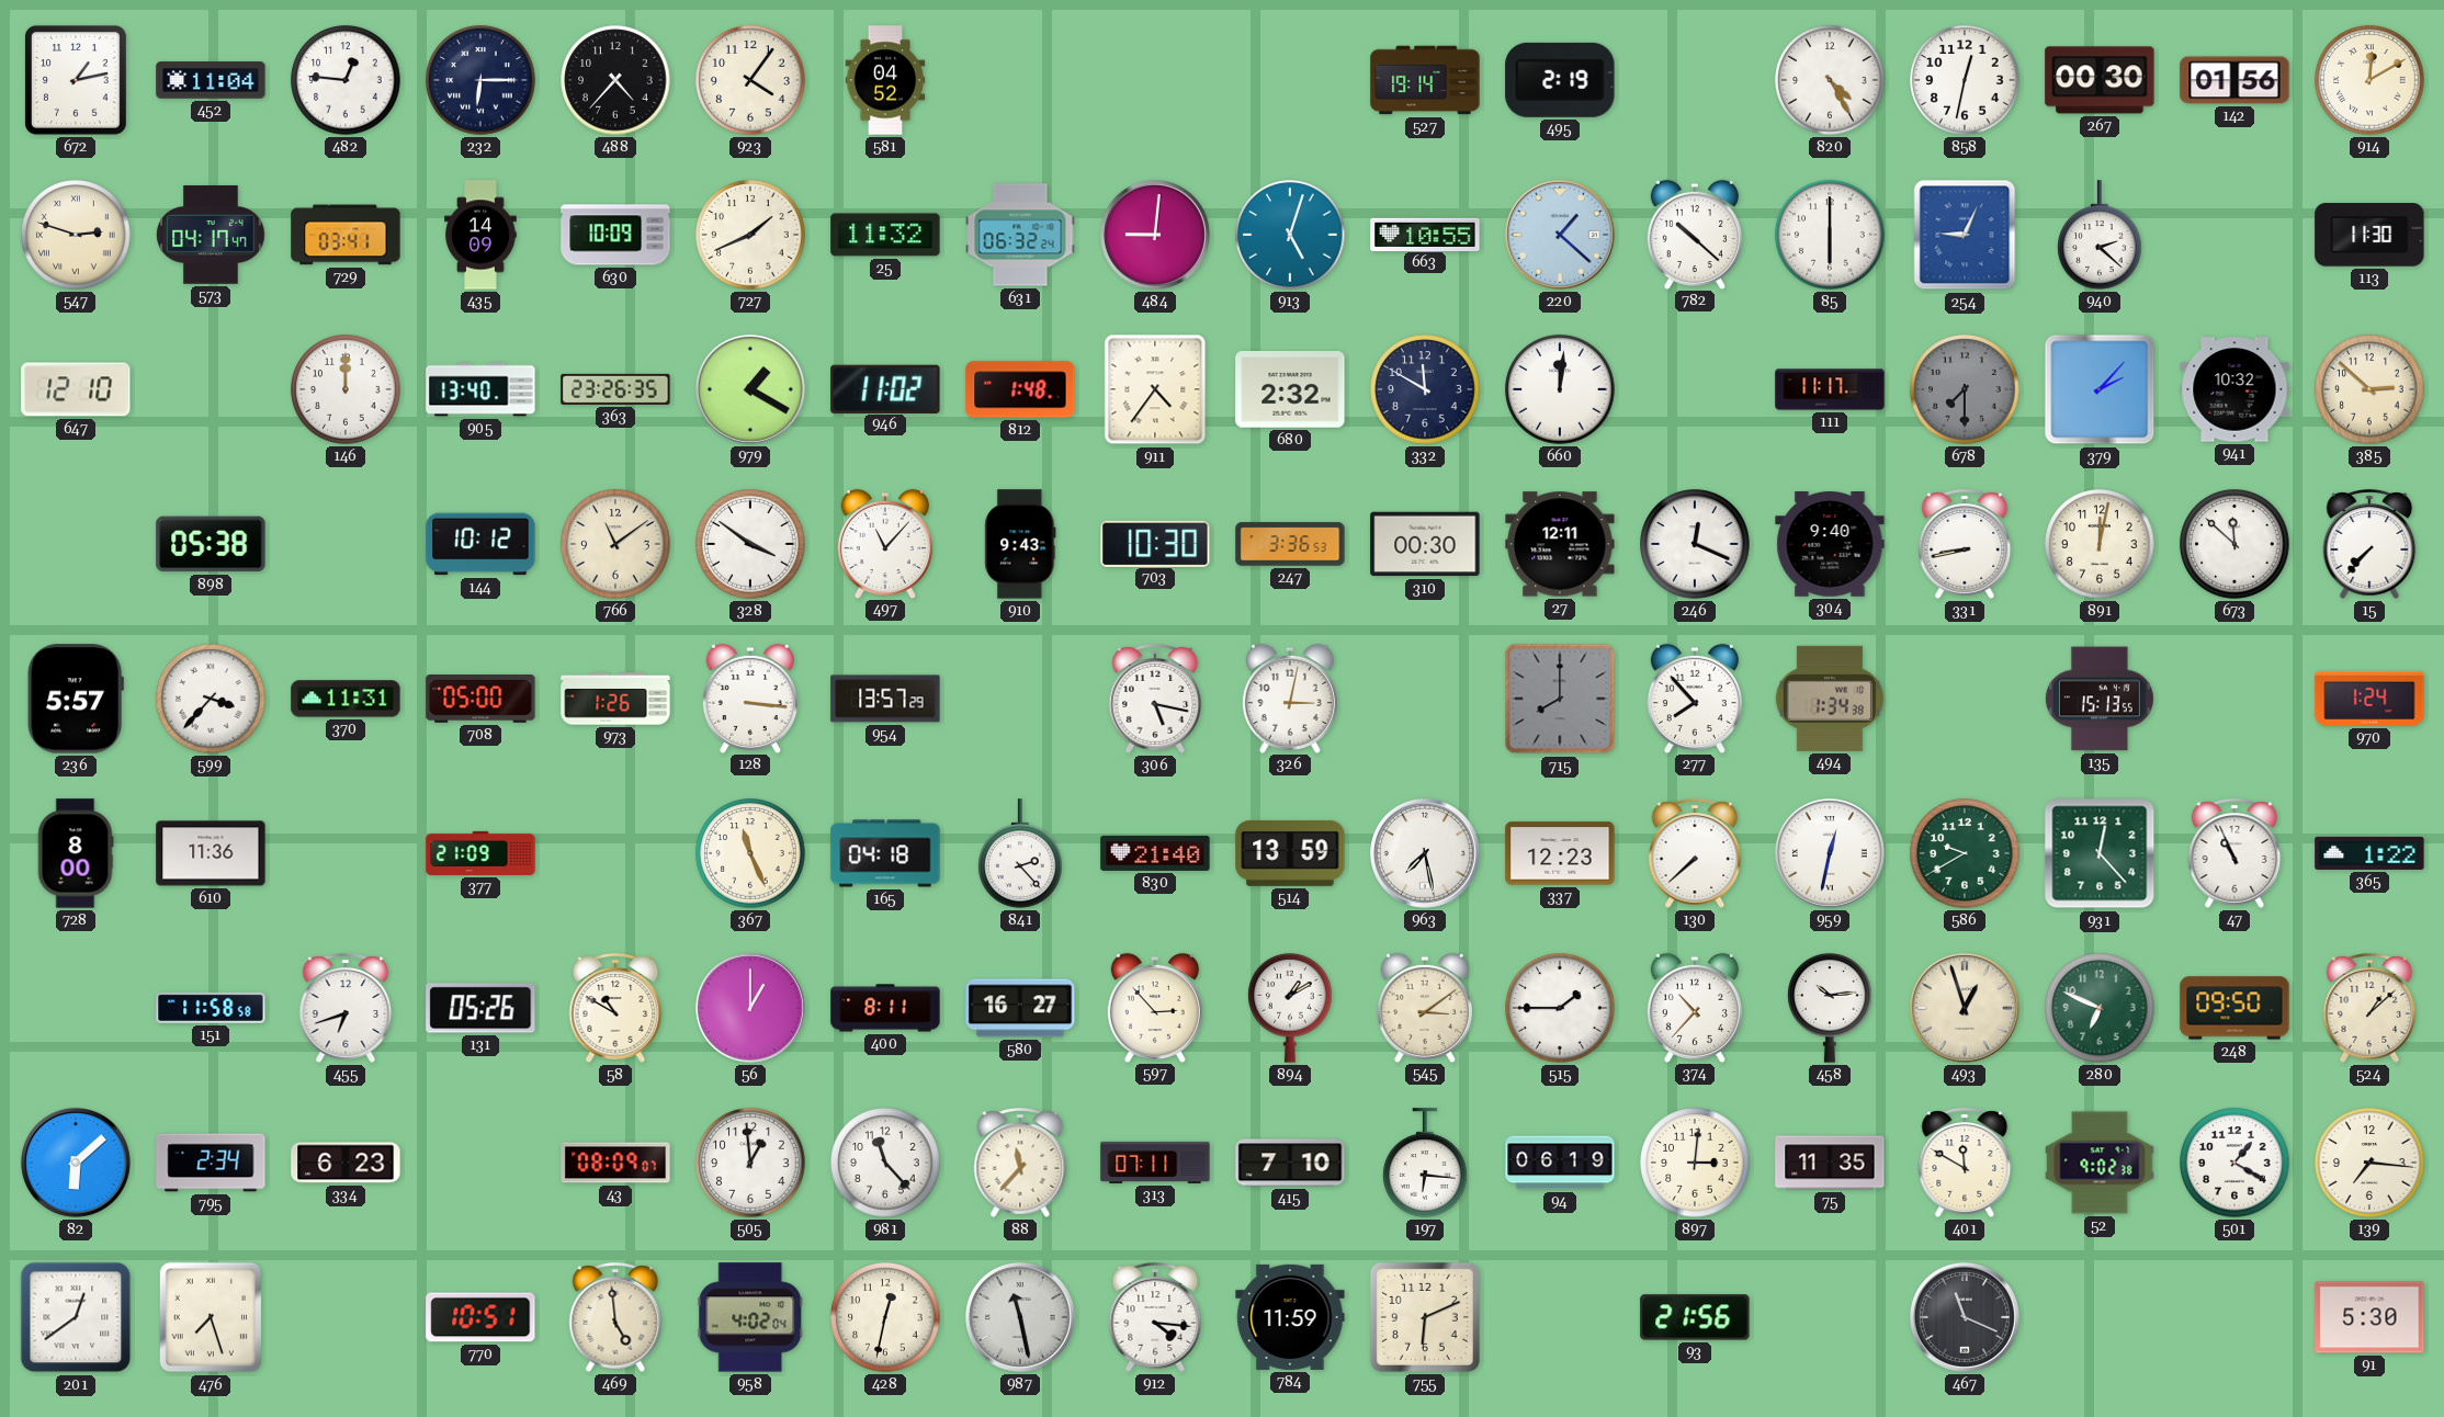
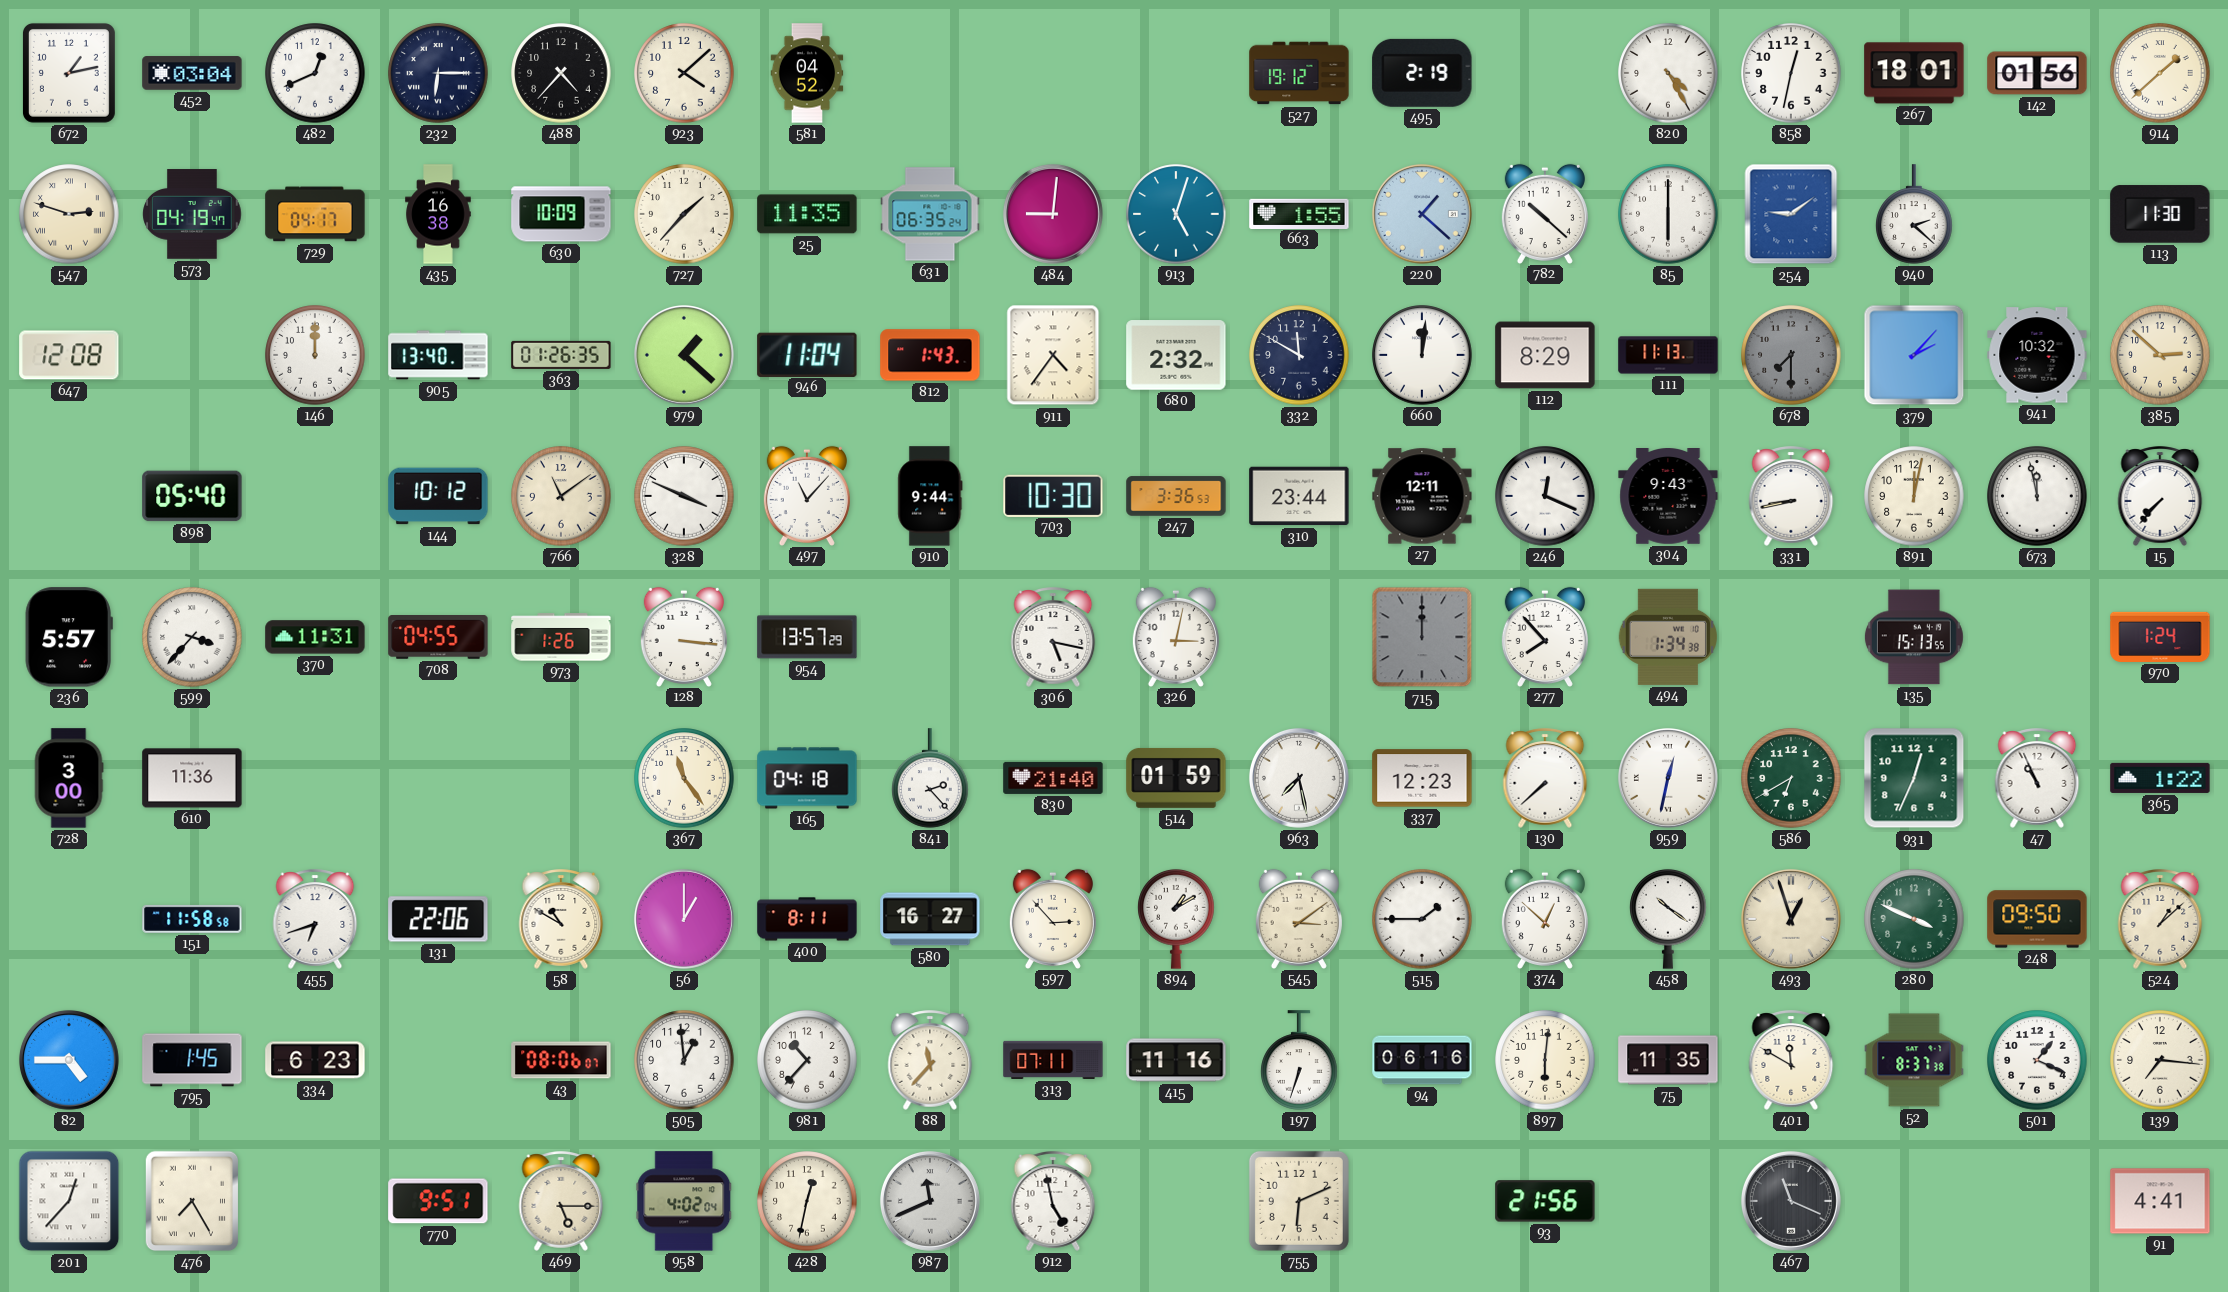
452: 11:04 -> 03:04 (192, 73)
482: 12:46 -> 12:41 (315, 73)
923: 4:06 -> 4:08 (684, 73)
527: 19:14 -> 19:12 (1299, 73)
267: 00:30 -> 18:01 (1914, 73)
914: 12:10 -> 1:38 (2160, 73)
573: 04:17 -> 04:19 (192, 214)
729: 03:41 -> 04:17 (315, 214)
435: 14:09 -> 16:38 (438, 214)
727: 1:41 -> 1:37 (684, 214)
25: 11:32 -> 11:35 (807, 214)
631: 06:32 -> 06:35 (930, 214)
663: 10:55 -> 1:55 (1299, 213)
254: 9:04 -> 9:09 (1791, 214)
647: 12:10 -> 12:08 (69, 355)
363: 23:26 -> 01:26 (561, 355)
979: 1:20 -> 1:22 (684, 355)
946: 11:02 -> 11:04 (807, 354)
812: 1:48 -> 1:43 (930, 355)
112: none -> 8:29 (1545, 355)
111: 11:17 -> 11:13 (1668, 355)
898: 05:38 -> 05:40 (192, 496)
328: 3:51 -> 3:49 (684, 496)
910: 9:43 -> 9:44 (930, 496)
310: 00:30 -> 23:44 (1299, 496)
304: 9:40 -> 9:43 (1668, 497)
673: 11:52 -> 11:58 (2037, 496)
708: 05:00 -> 04:55 (438, 638)
715: 8:00 -> 12:00 (1422, 637)
728: 8:00 -> 3:00 (69, 778)
377: 21:09 -> none (480, 853)
367: 11:26 -> 11:24 (684, 778)
514: 13:59 -> 01:59 (1176, 778)
586: 9:40 -> 6:40 (1791, 778)
931: 12:23 -> 12:34 (1914, 778)
131: 05:26 -> 22:06 (438, 919)
374: 10:37 -> 12:52 (1545, 918)
458: 10:14 -> 10:21 (1668, 919)
280: 6:49 -> 3:49 (1914, 919)
82: 6:08 -> 4:45 (69, 1060)
795: 2:34 -> 1:45 (192, 1060)
43: 08:09 -> 08:06 (561, 1060)
981: 11:23 -> 10:37 (807, 1060)
415: 7:10 -> 11:16 (1176, 1060)
197: 6:16 -> 6:33 (1299, 1060)
94: 06:19 -> 06:16 (1422, 1060)
897: 3:01 -> 6:01 (1545, 1060)
52: 9:02 -> 8:37 (1914, 1060)
501: 1:20 -> 1:19 (2037, 1060)
201: 12:39 -> 12:37 (69, 1201)
476: 7:27 -> 7:25 (192, 1201)
770: 10:51 -> 9:51 (438, 1201)
469: 4:59 -> 5:15 (561, 1201)
987: 11:28 -> 11:41 (930, 1201)
912: 4:16 -> 4:58 (1053, 1201)
784: 11:59 -> none (1290, 1317)
91: 5:30 -> 4:41 (2160, 1201)
